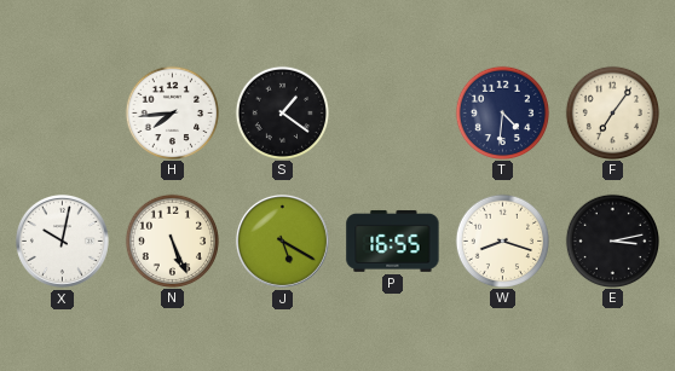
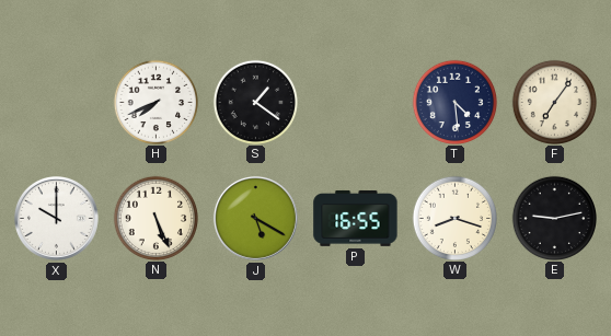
H: 7:44 -> 7:41 (155, 102)
T: 4:31 -> 4:29 (454, 102)
X: 10:02 -> 10:00 (56, 218)
E: 3:13 -> 9:13 (554, 218)
